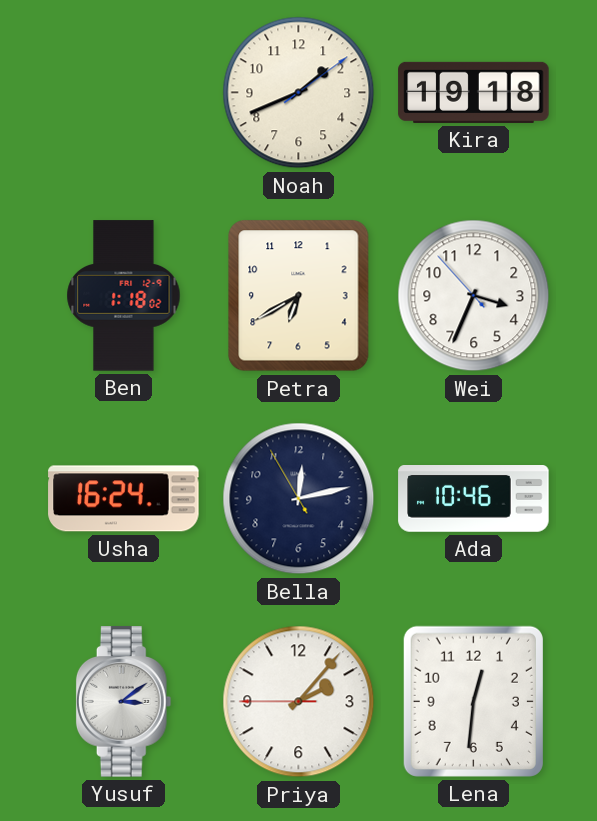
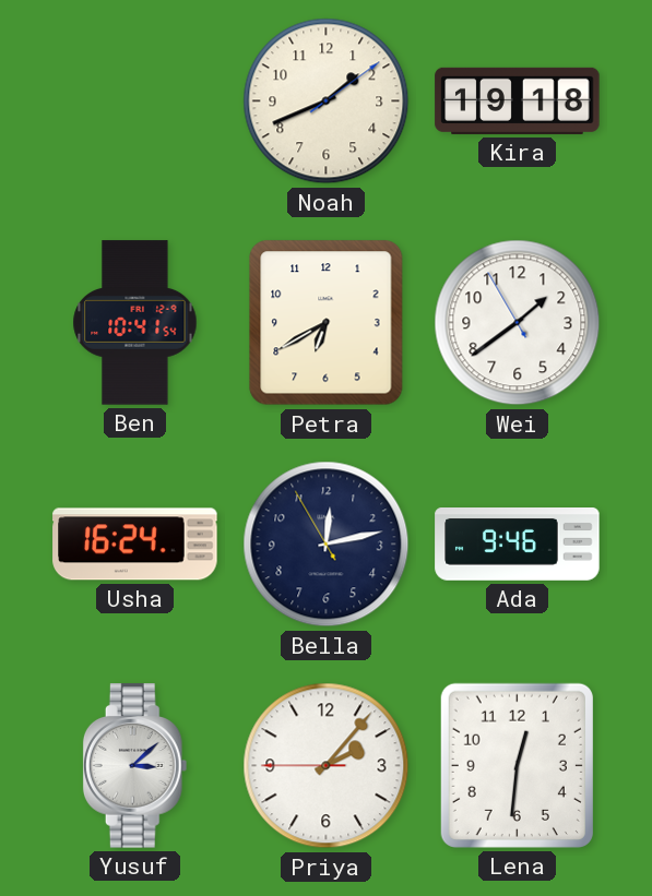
Ben: 1:18 -> 10:41 (135, 323)
Wei: 3:33 -> 1:38 (518, 323)
Ada: 10:46 -> 9:46 (518, 545)
Yusuf: 3:09 -> 3:08 (135, 766)
